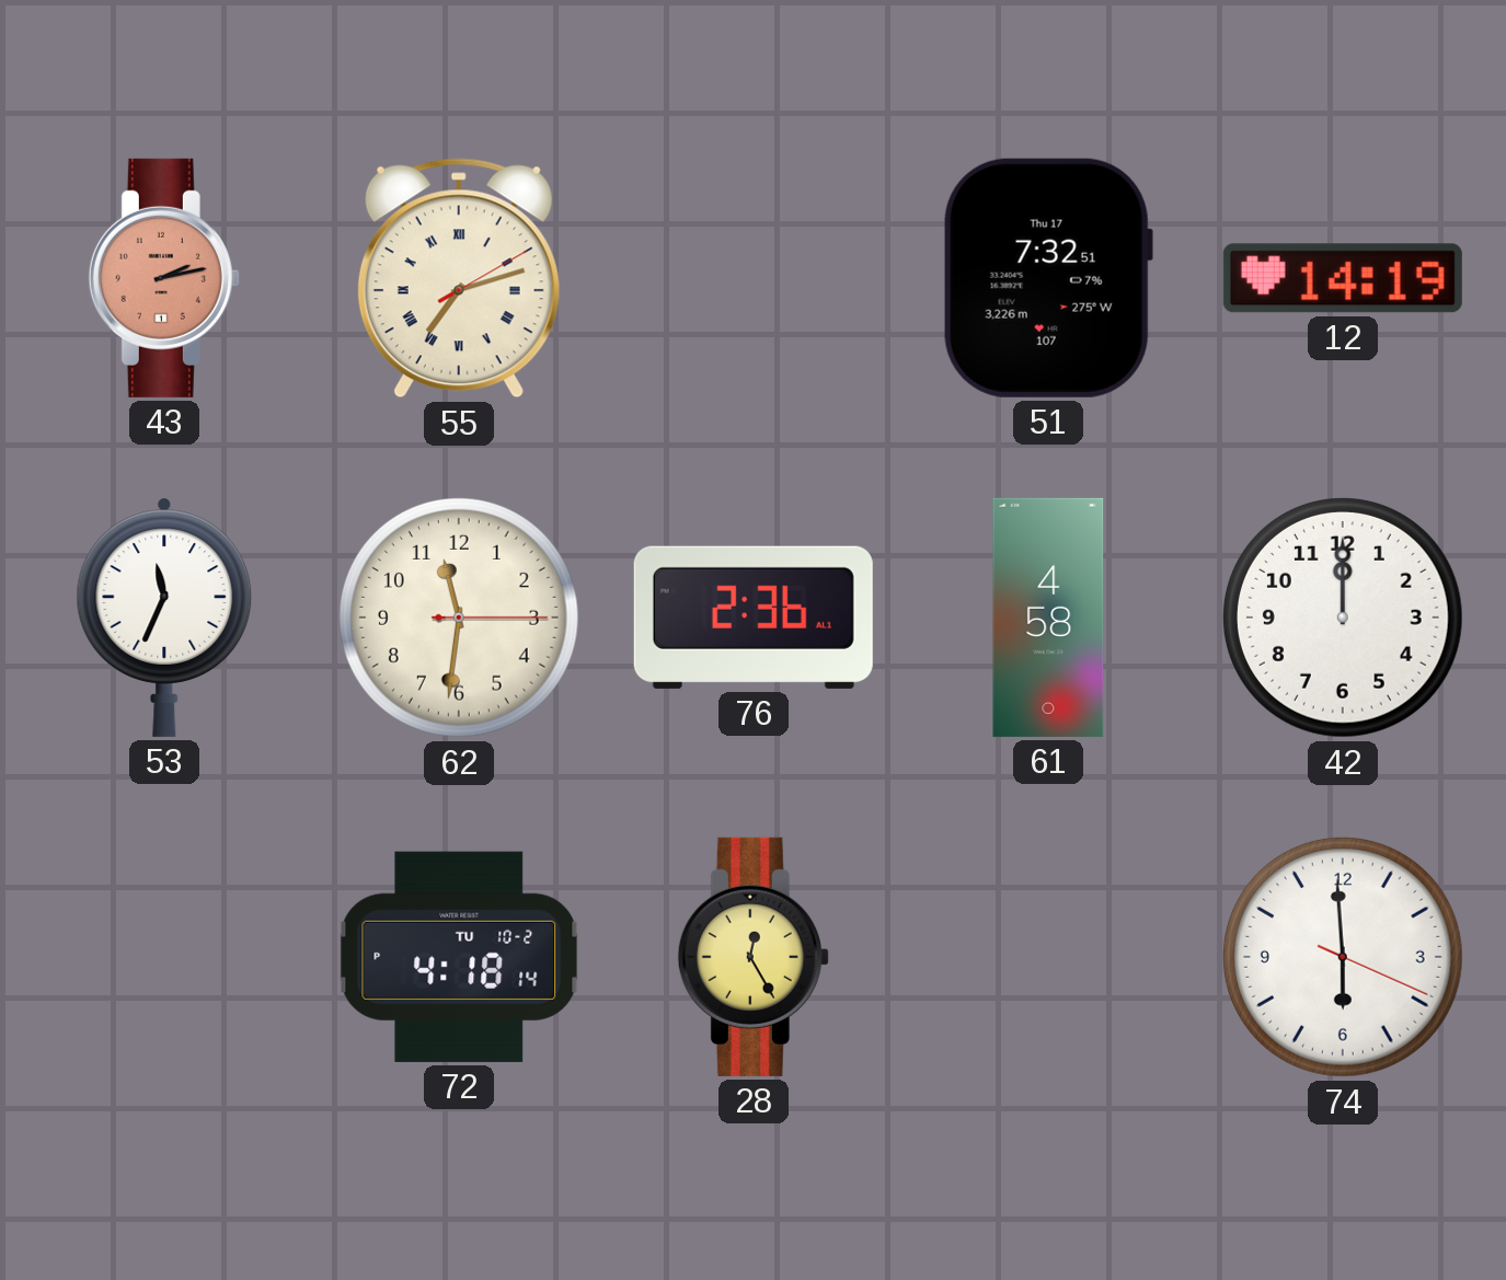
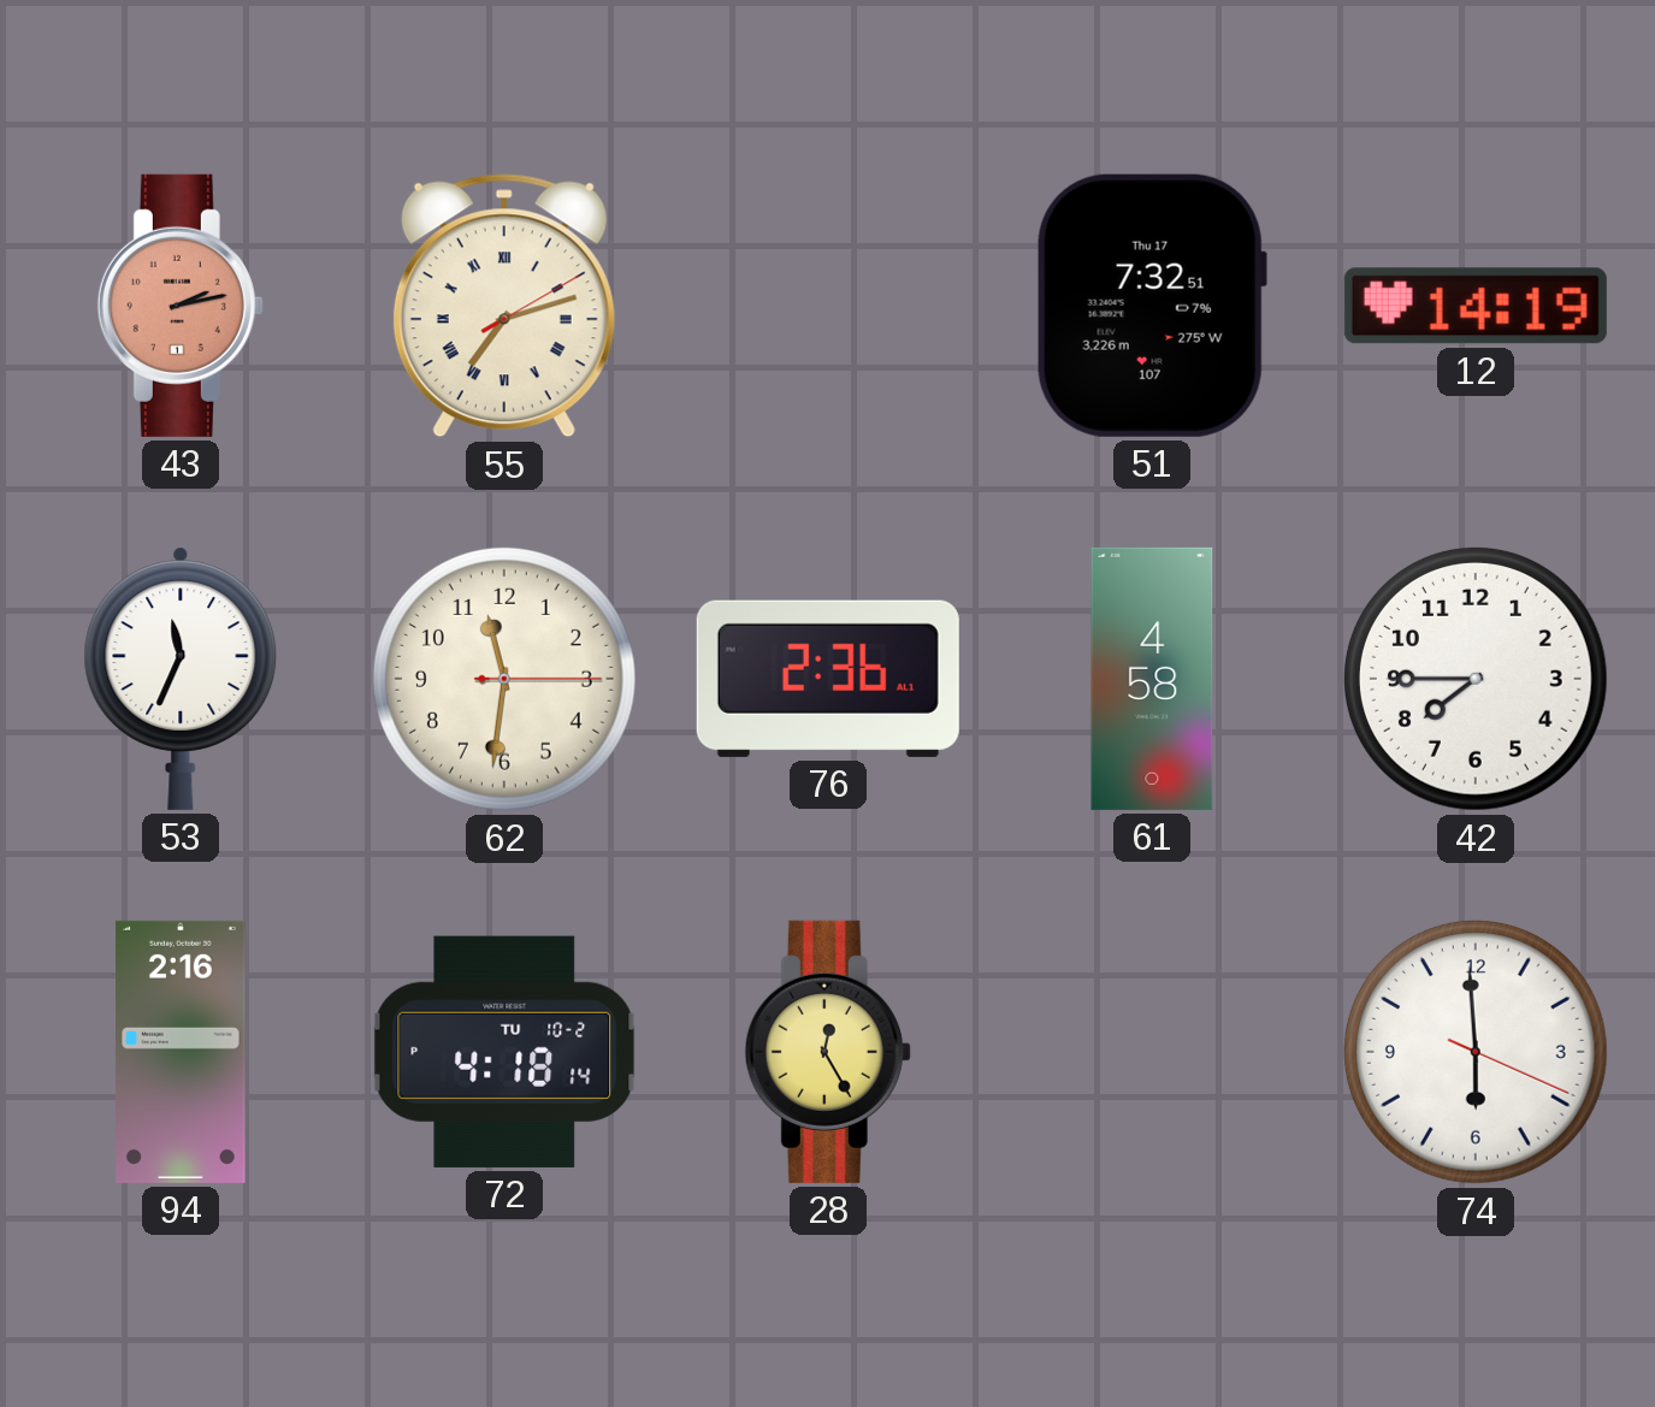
42: 12:00 -> 7:45 (1476, 679)
94: none -> 2:16 (181, 1052)
